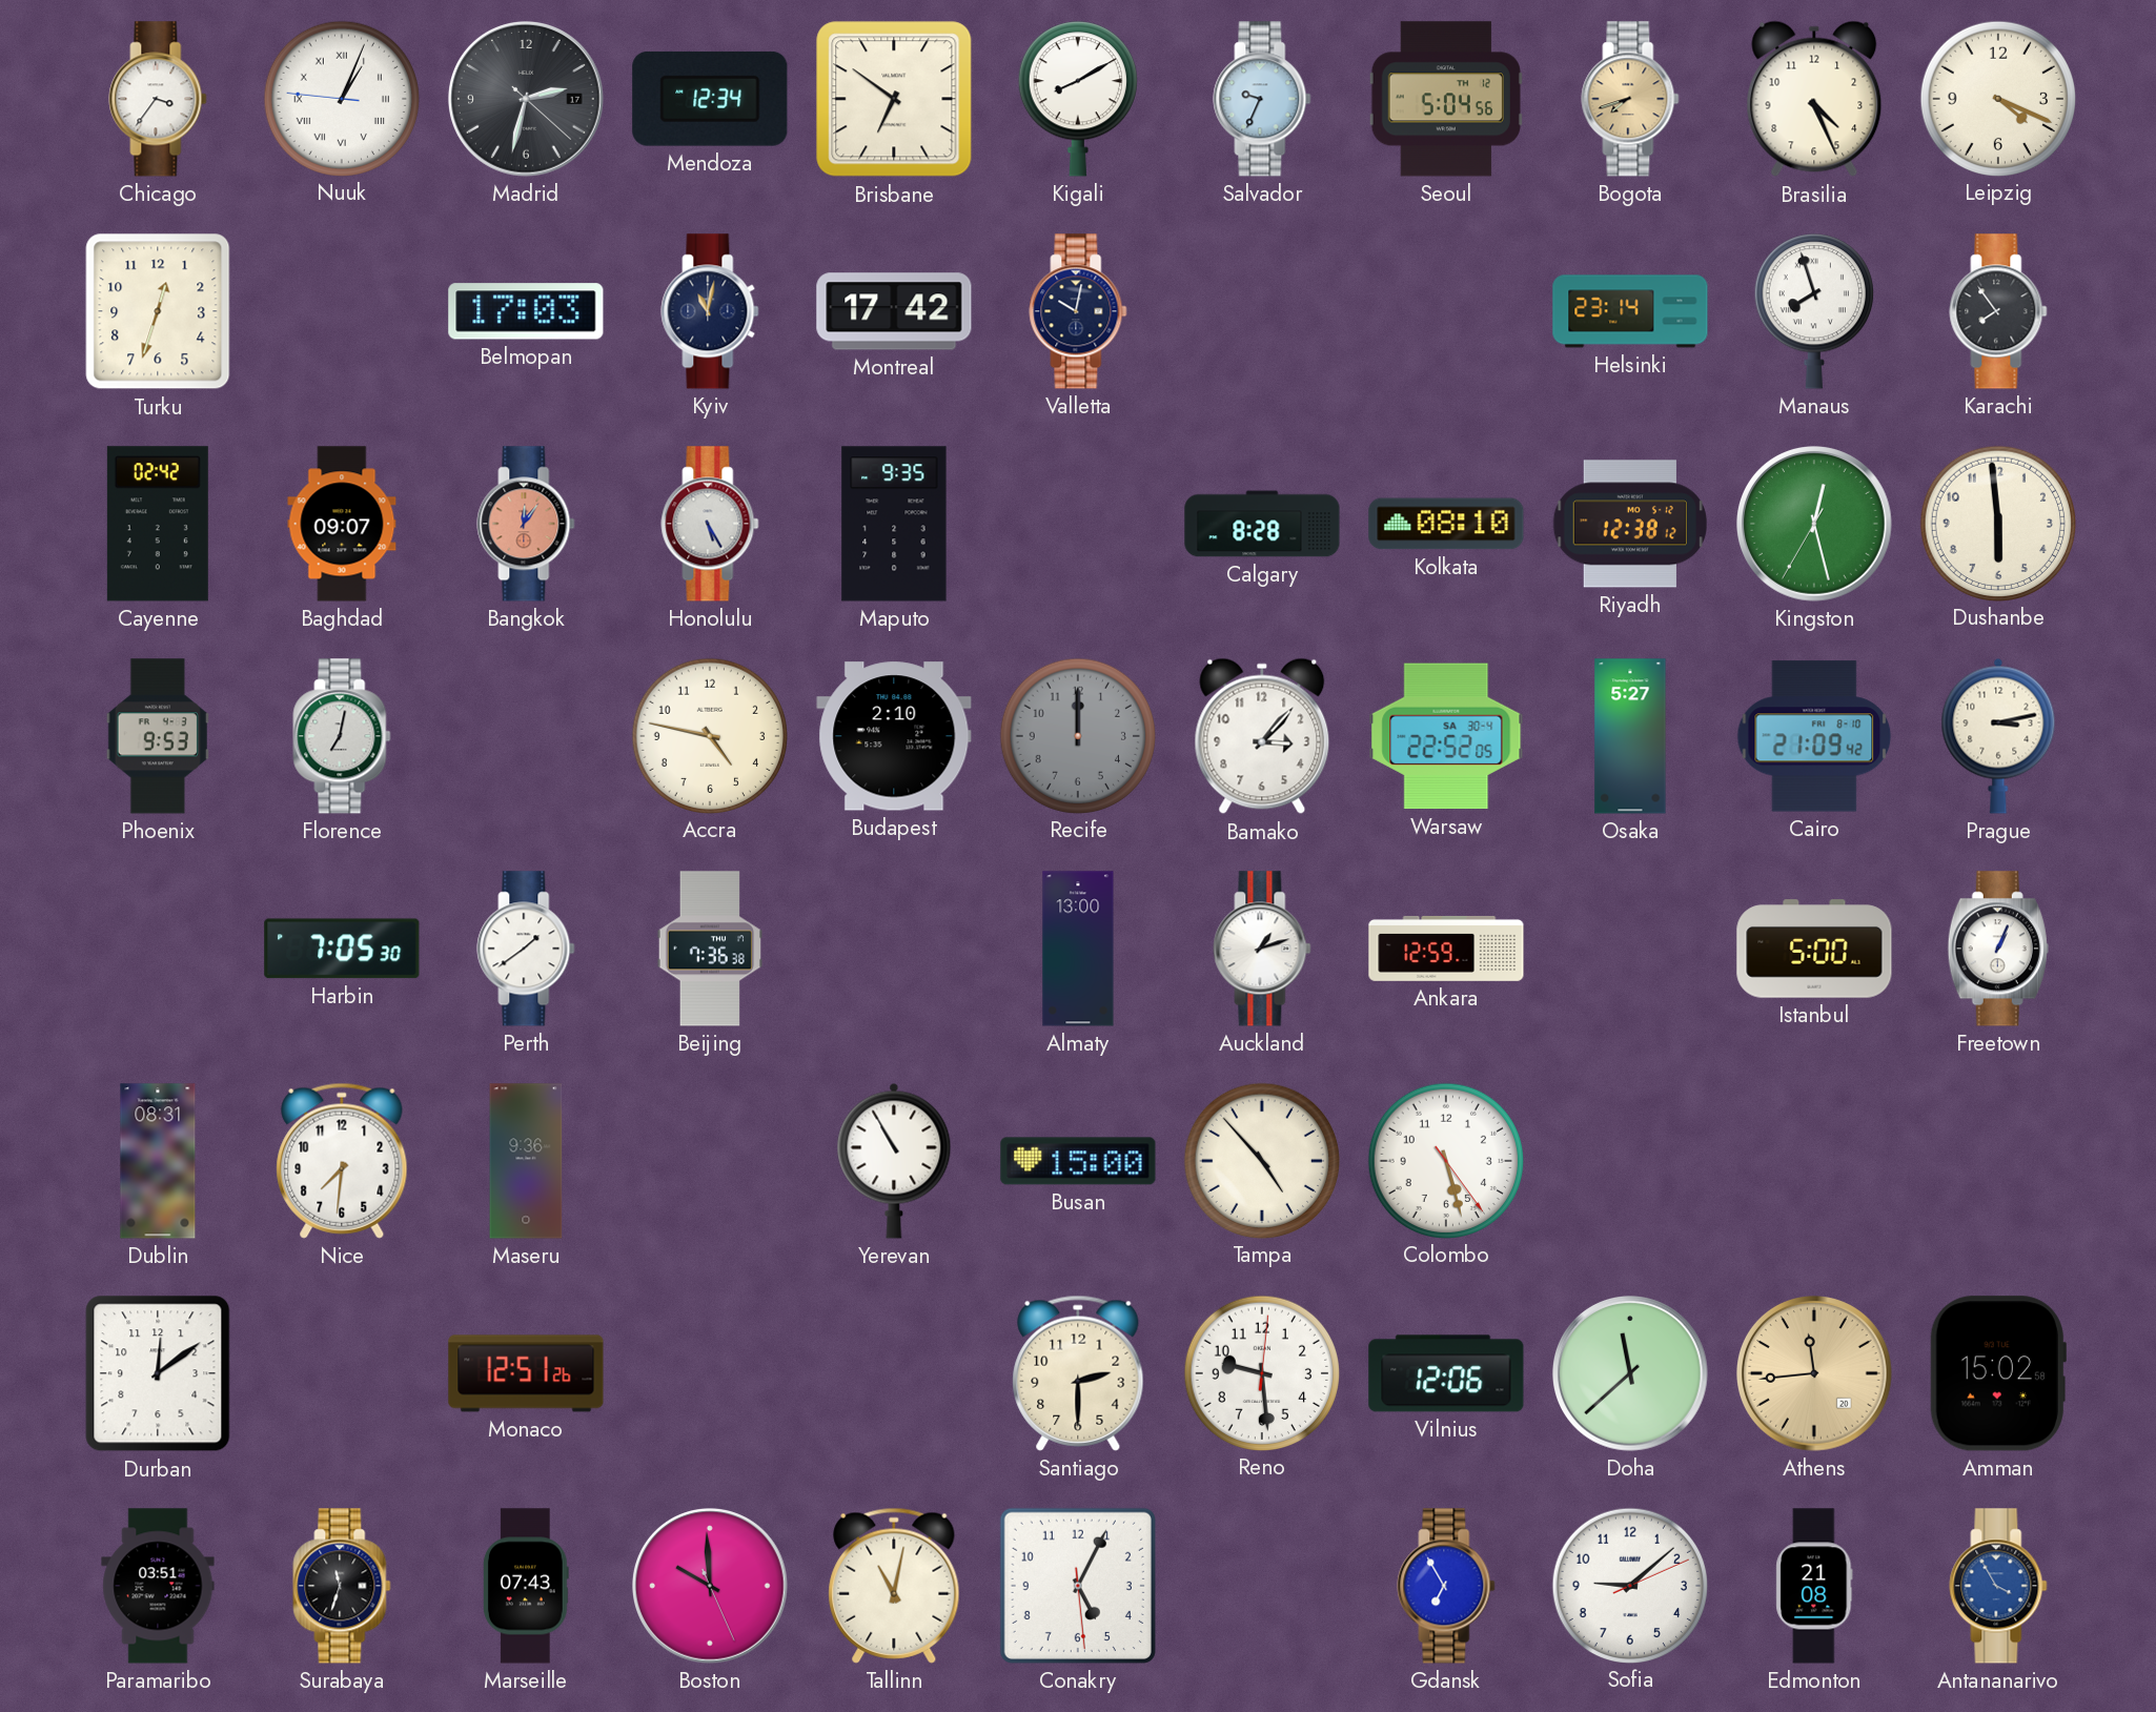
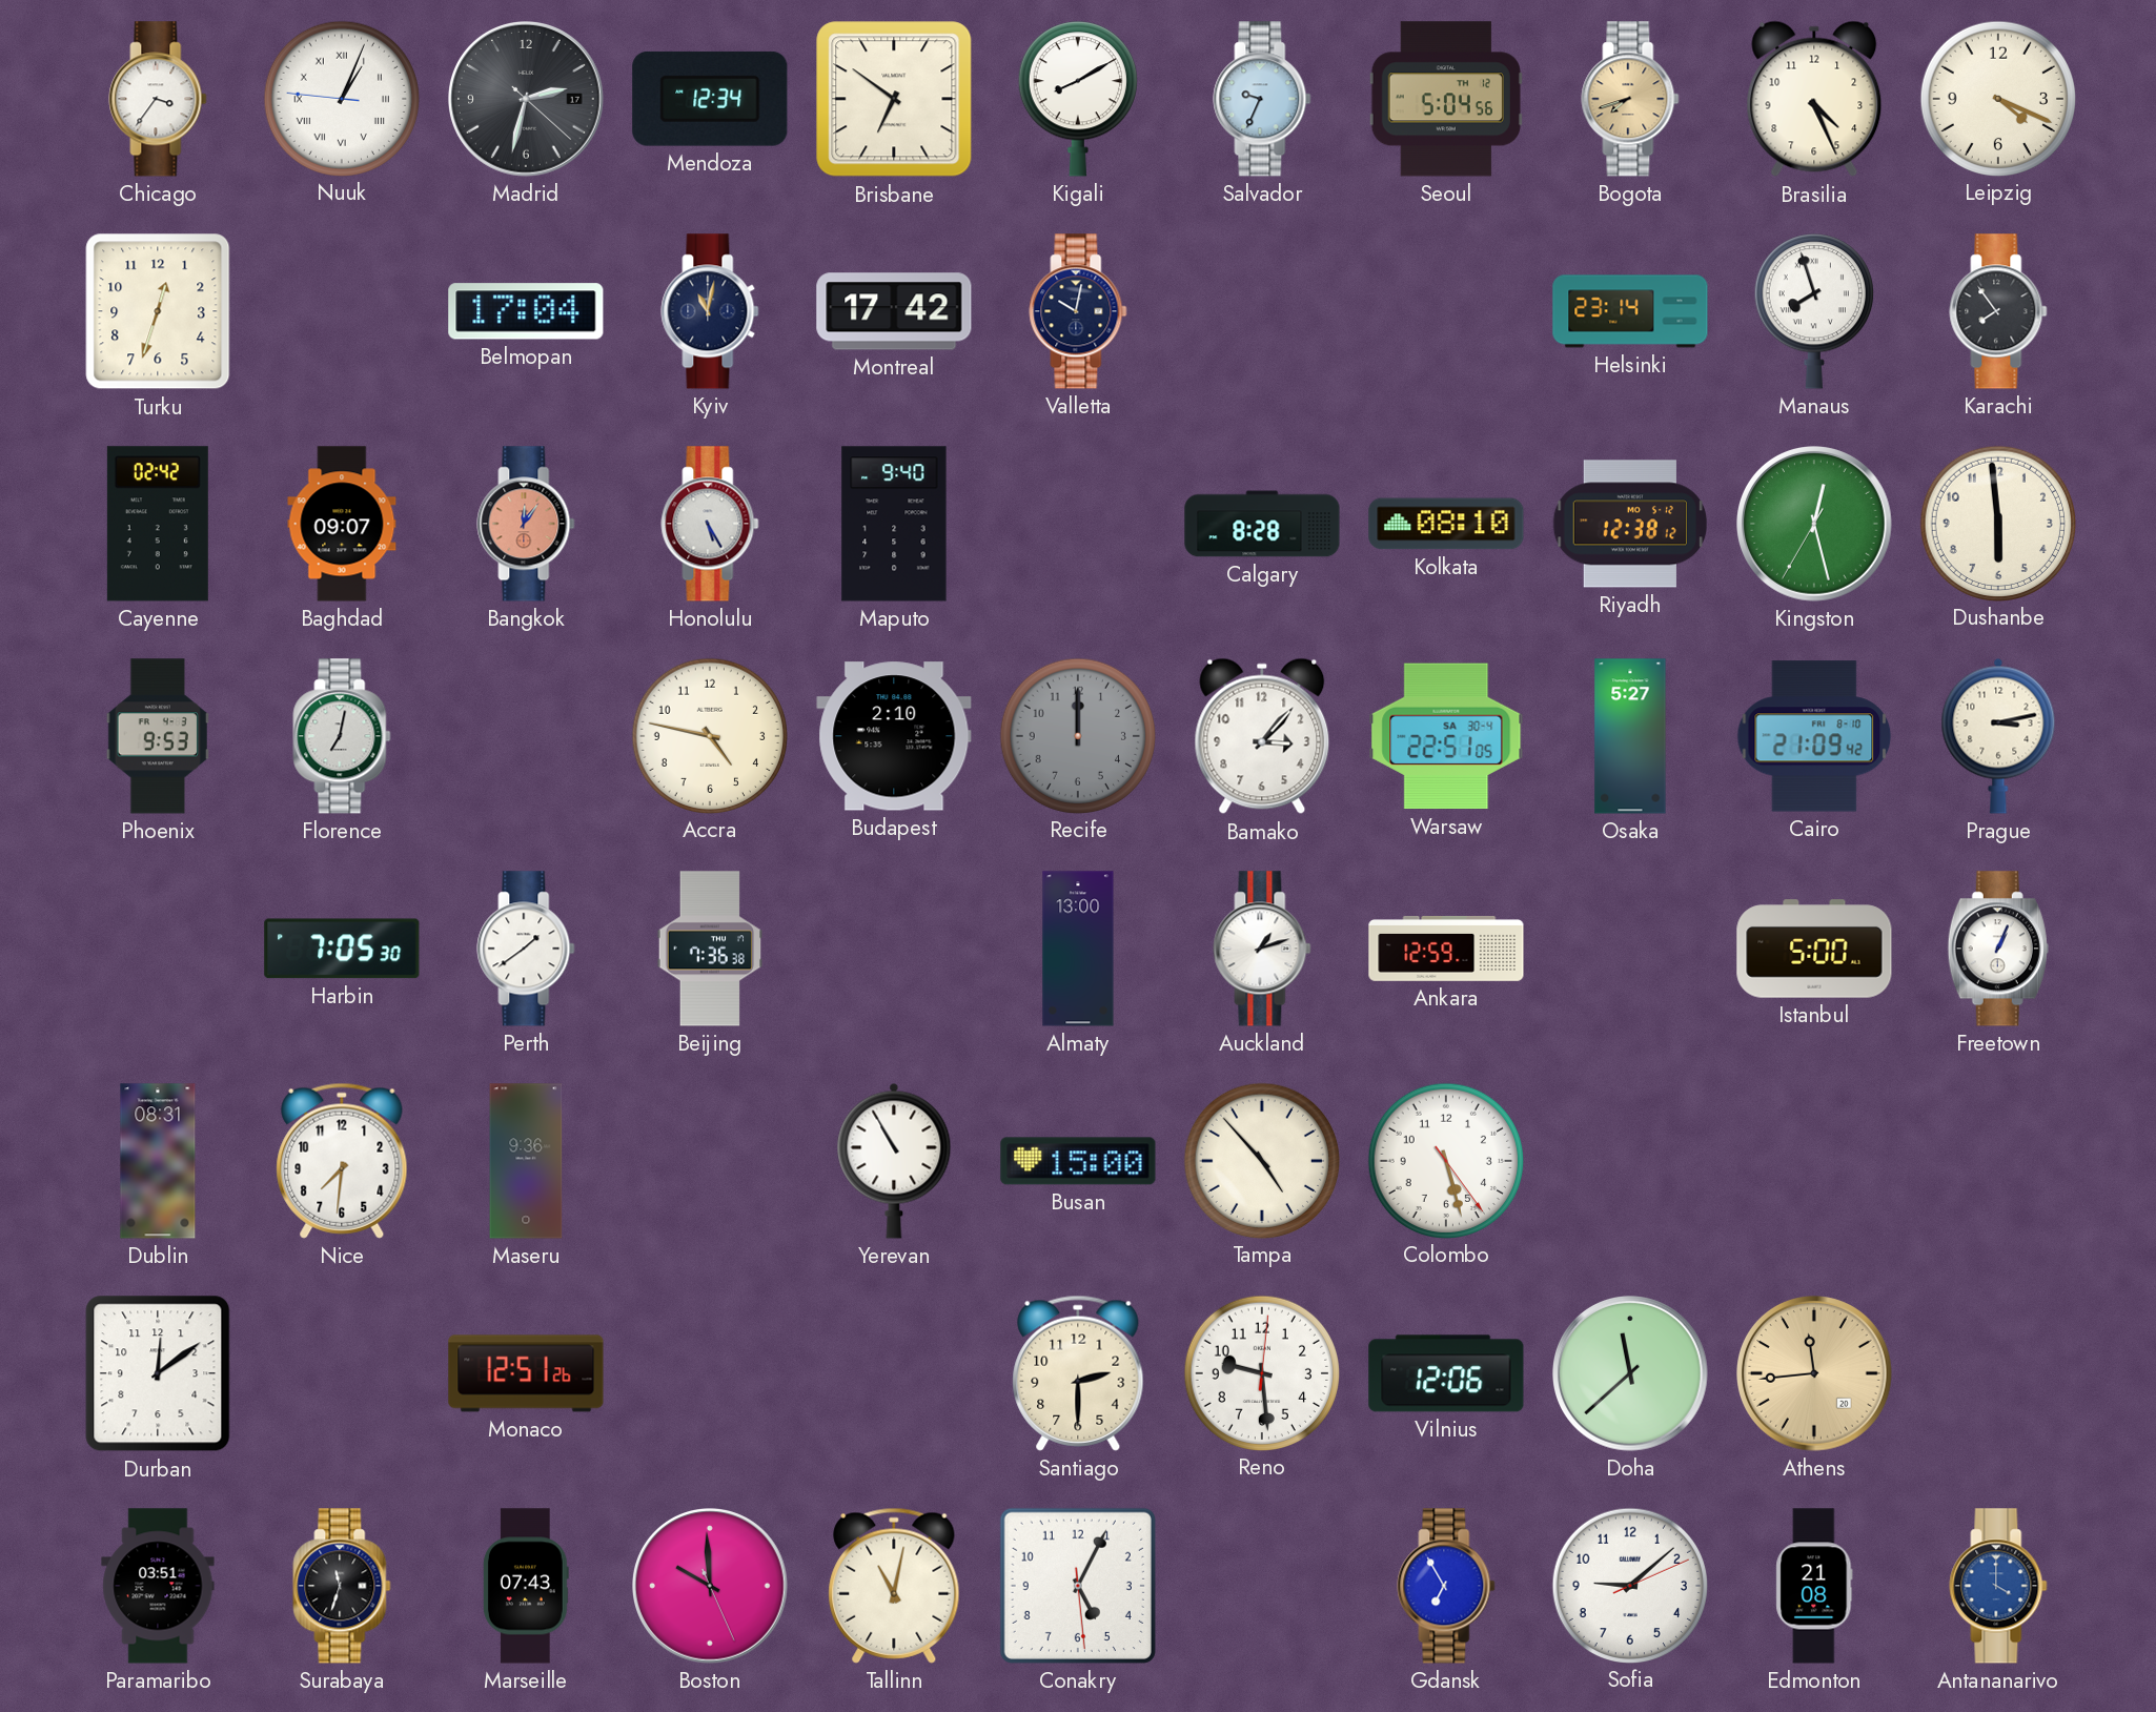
Belmopan: 17:03 -> 17:04 (526, 311)
Maputo: 9:35 -> 9:40 (894, 524)
Warsaw: 22:52 -> 22:51 (1446, 736)
Amman: 15:02 -> none (1998, 1373)
Antananarivo: 3:55 -> 4:00 (1998, 1586)
